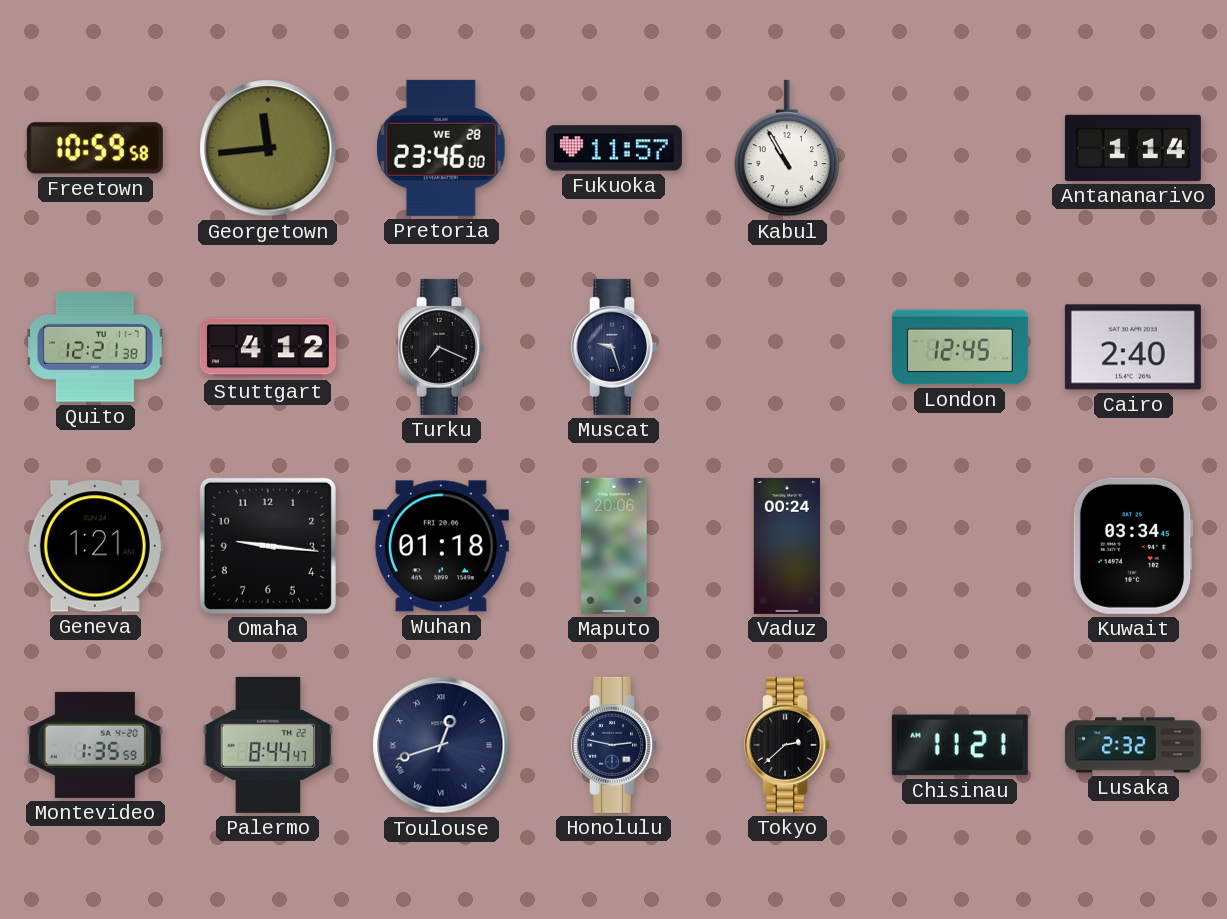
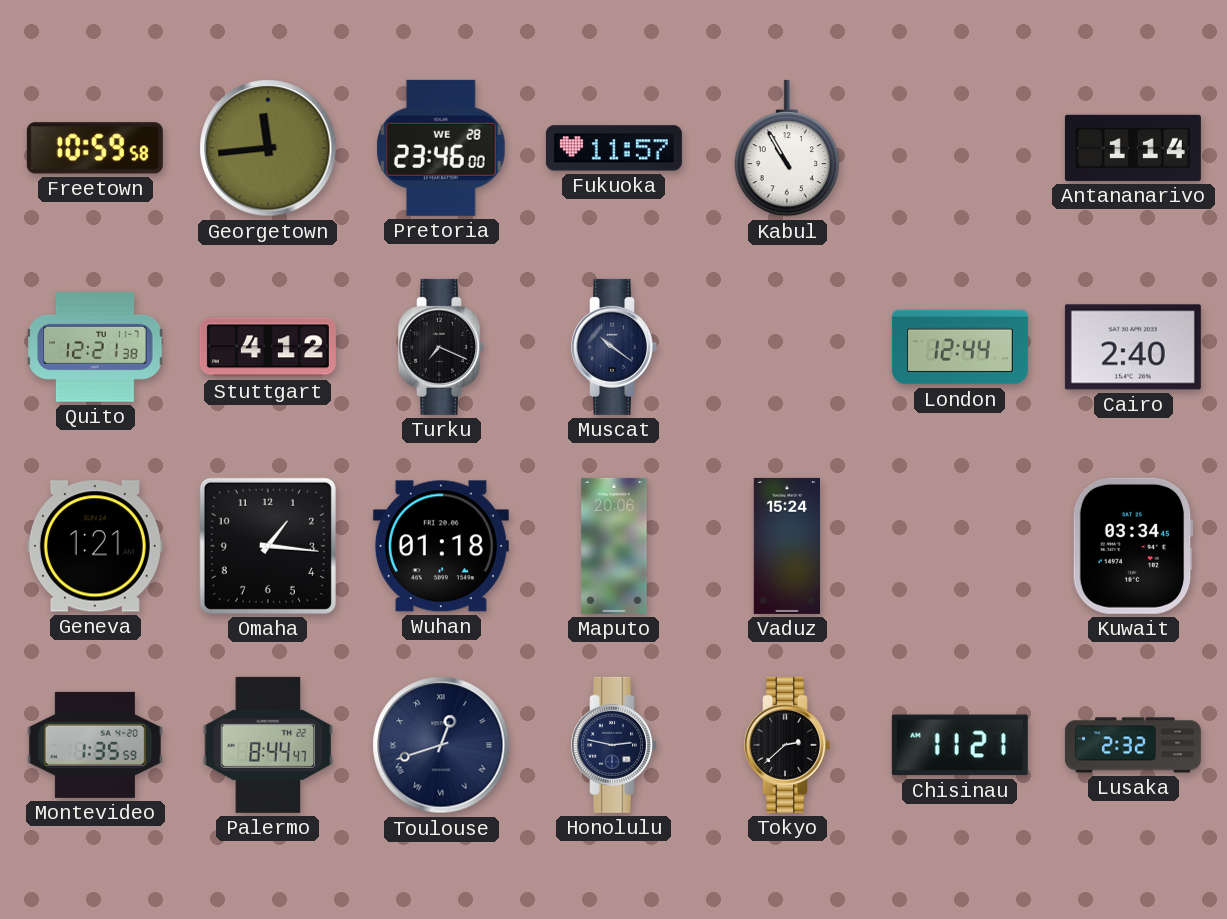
Muscat: 9:27 -> 10:21 (614, 347)
London: 12:45 -> 12:44 (960, 347)
Omaha: 9:16 -> 1:16 (268, 546)
Vaduz: 00:24 -> 15:24 (786, 546)
